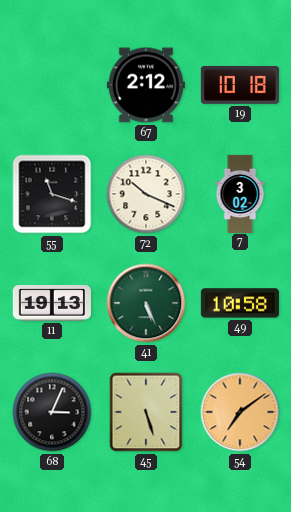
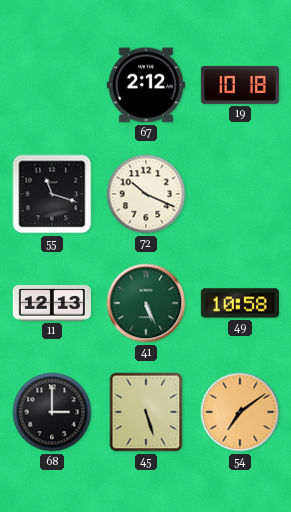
7: 3:02 -> none (240, 193)
11: 19:13 -> 12:13 (52, 303)
68: 3:04 -> 3:00 (52, 412)
